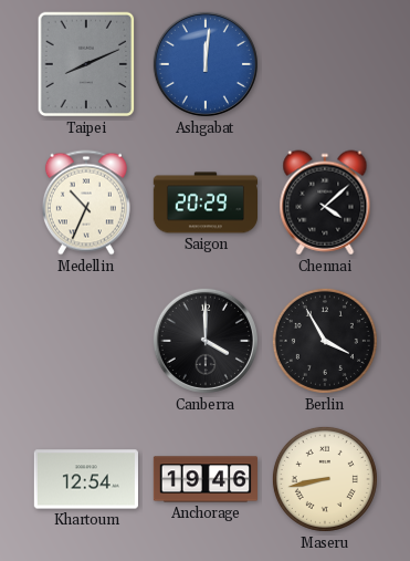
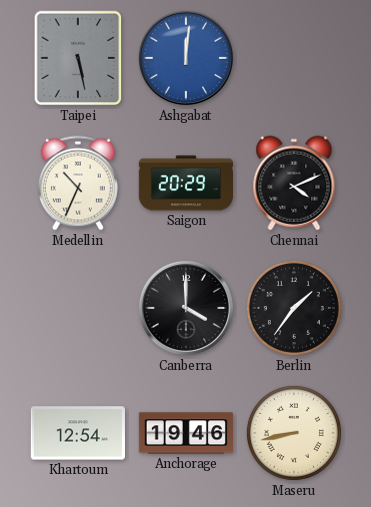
Taipei: 8:11 -> 5:28 (78, 58)
Chennai: 4:08 -> 4:11 (294, 183)
Berlin: 3:55 -> 1:36 (294, 308)
